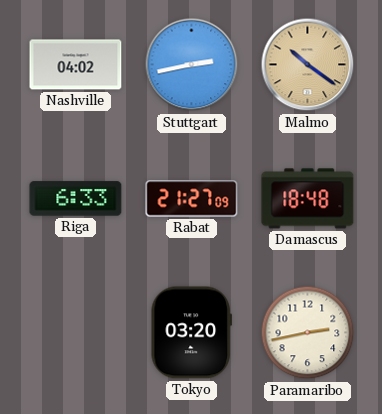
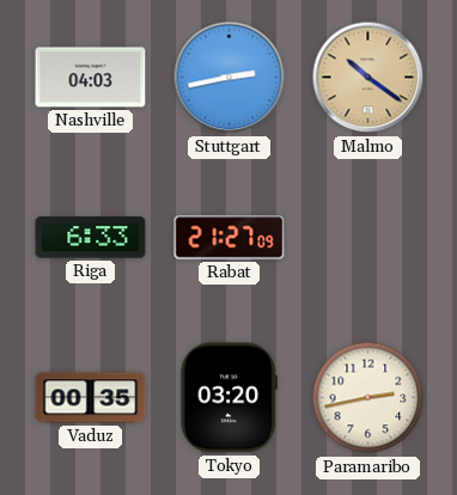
Nashville: 04:02 -> 04:03 (91, 78)
Damascus: 18:48 -> none (308, 199)
Vaduz: none -> 00:35 (91, 398)
